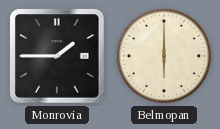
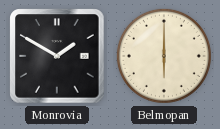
Monrovia: 1:45 -> 1:50 (57, 56)
